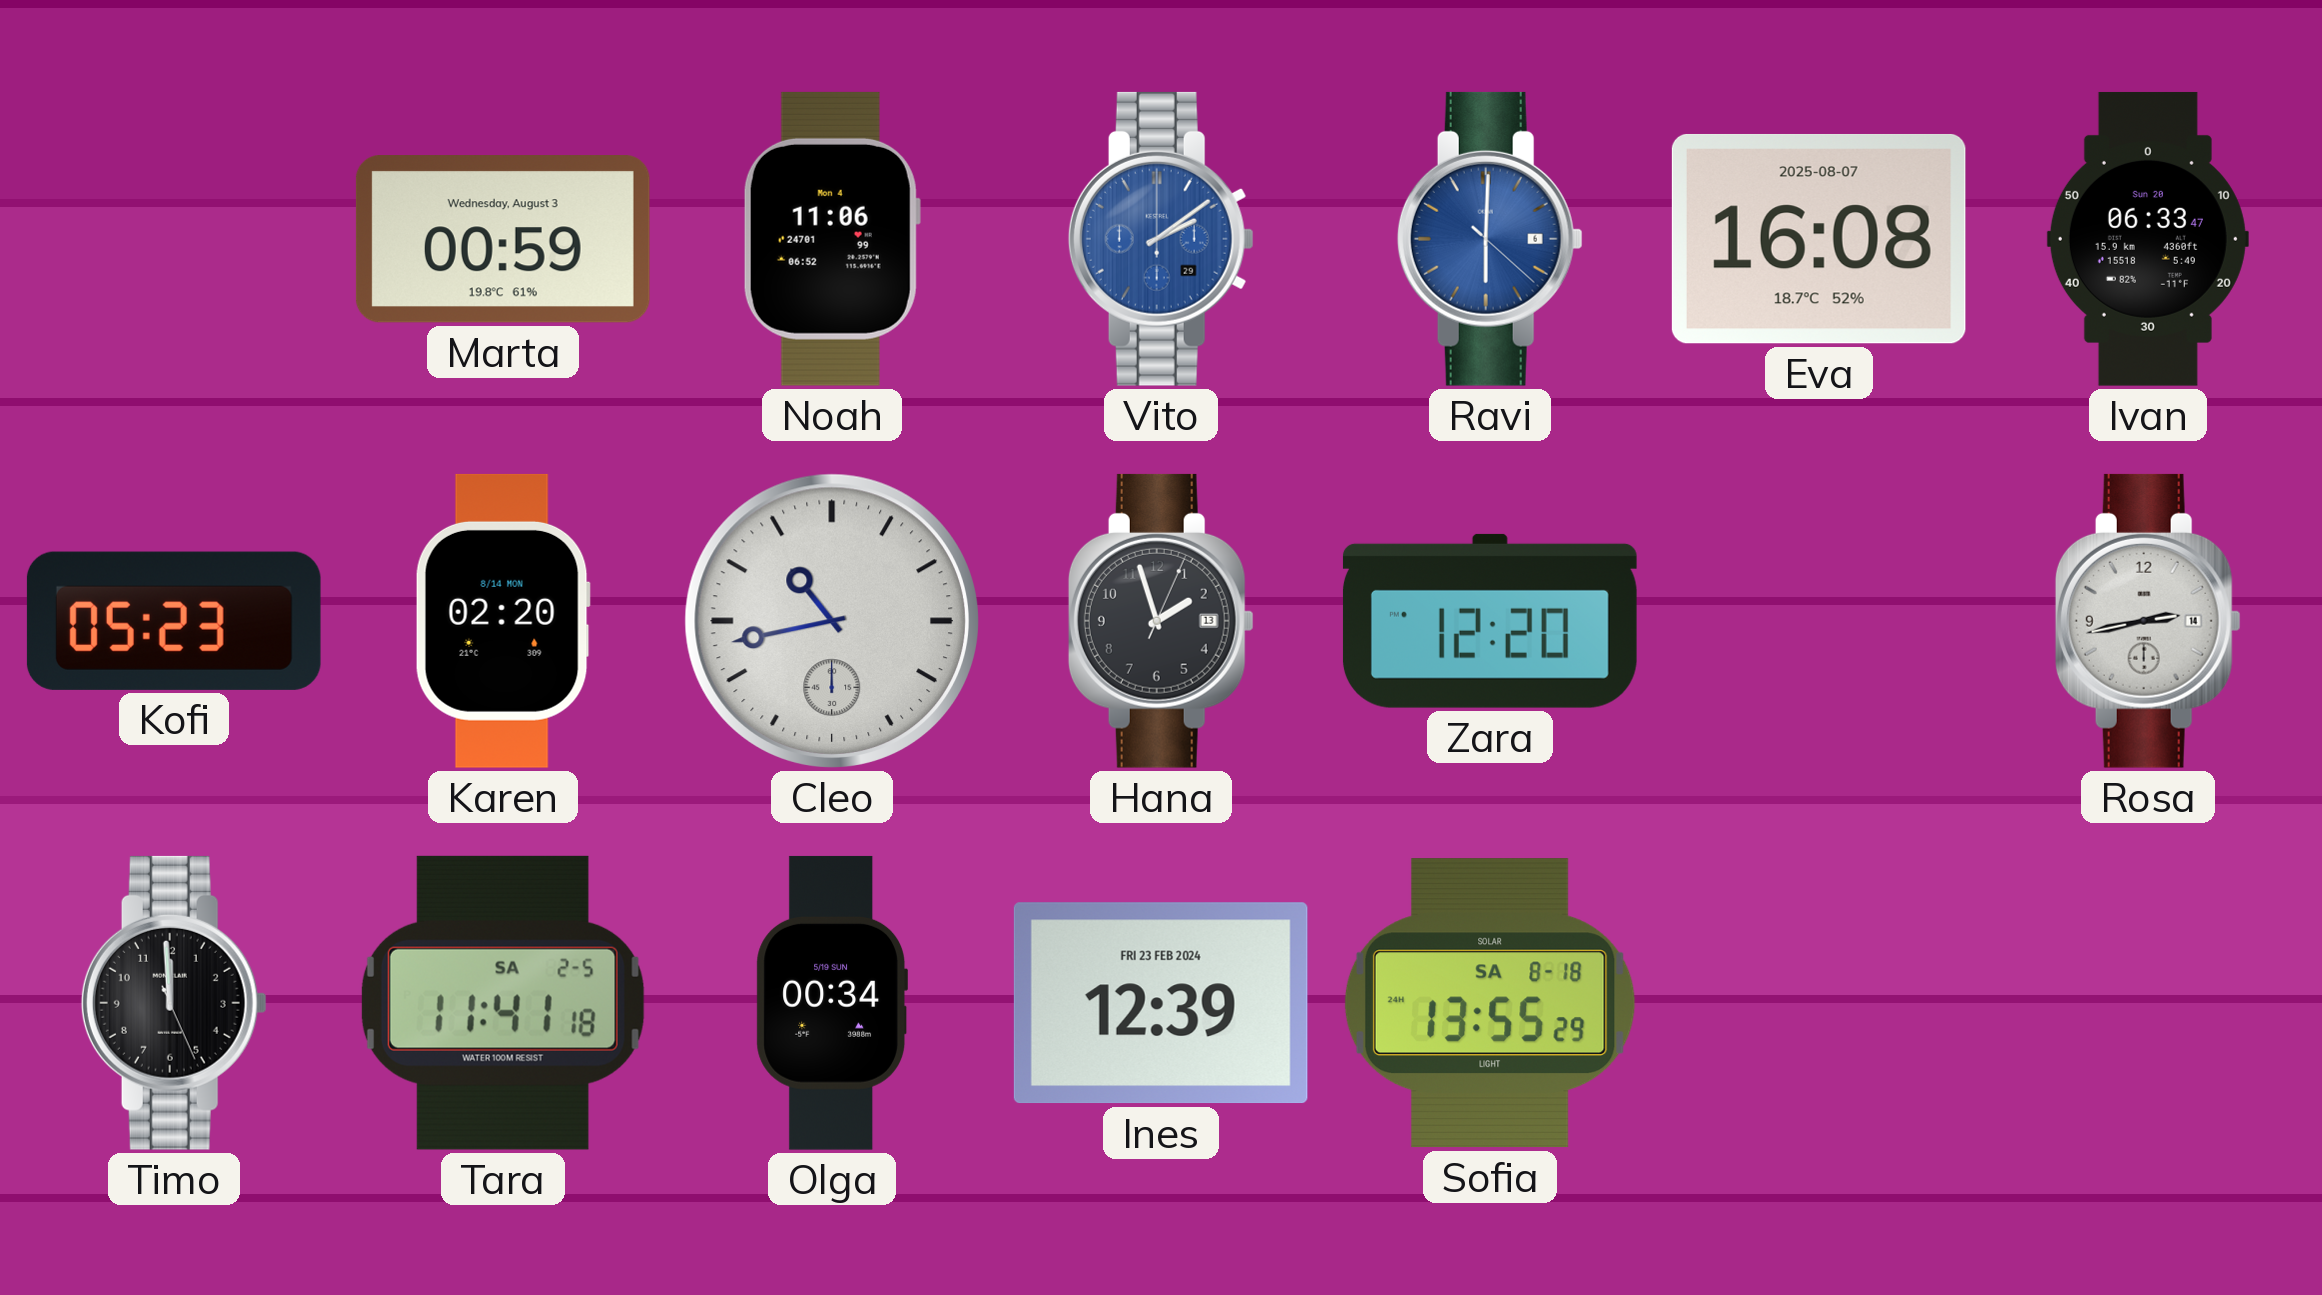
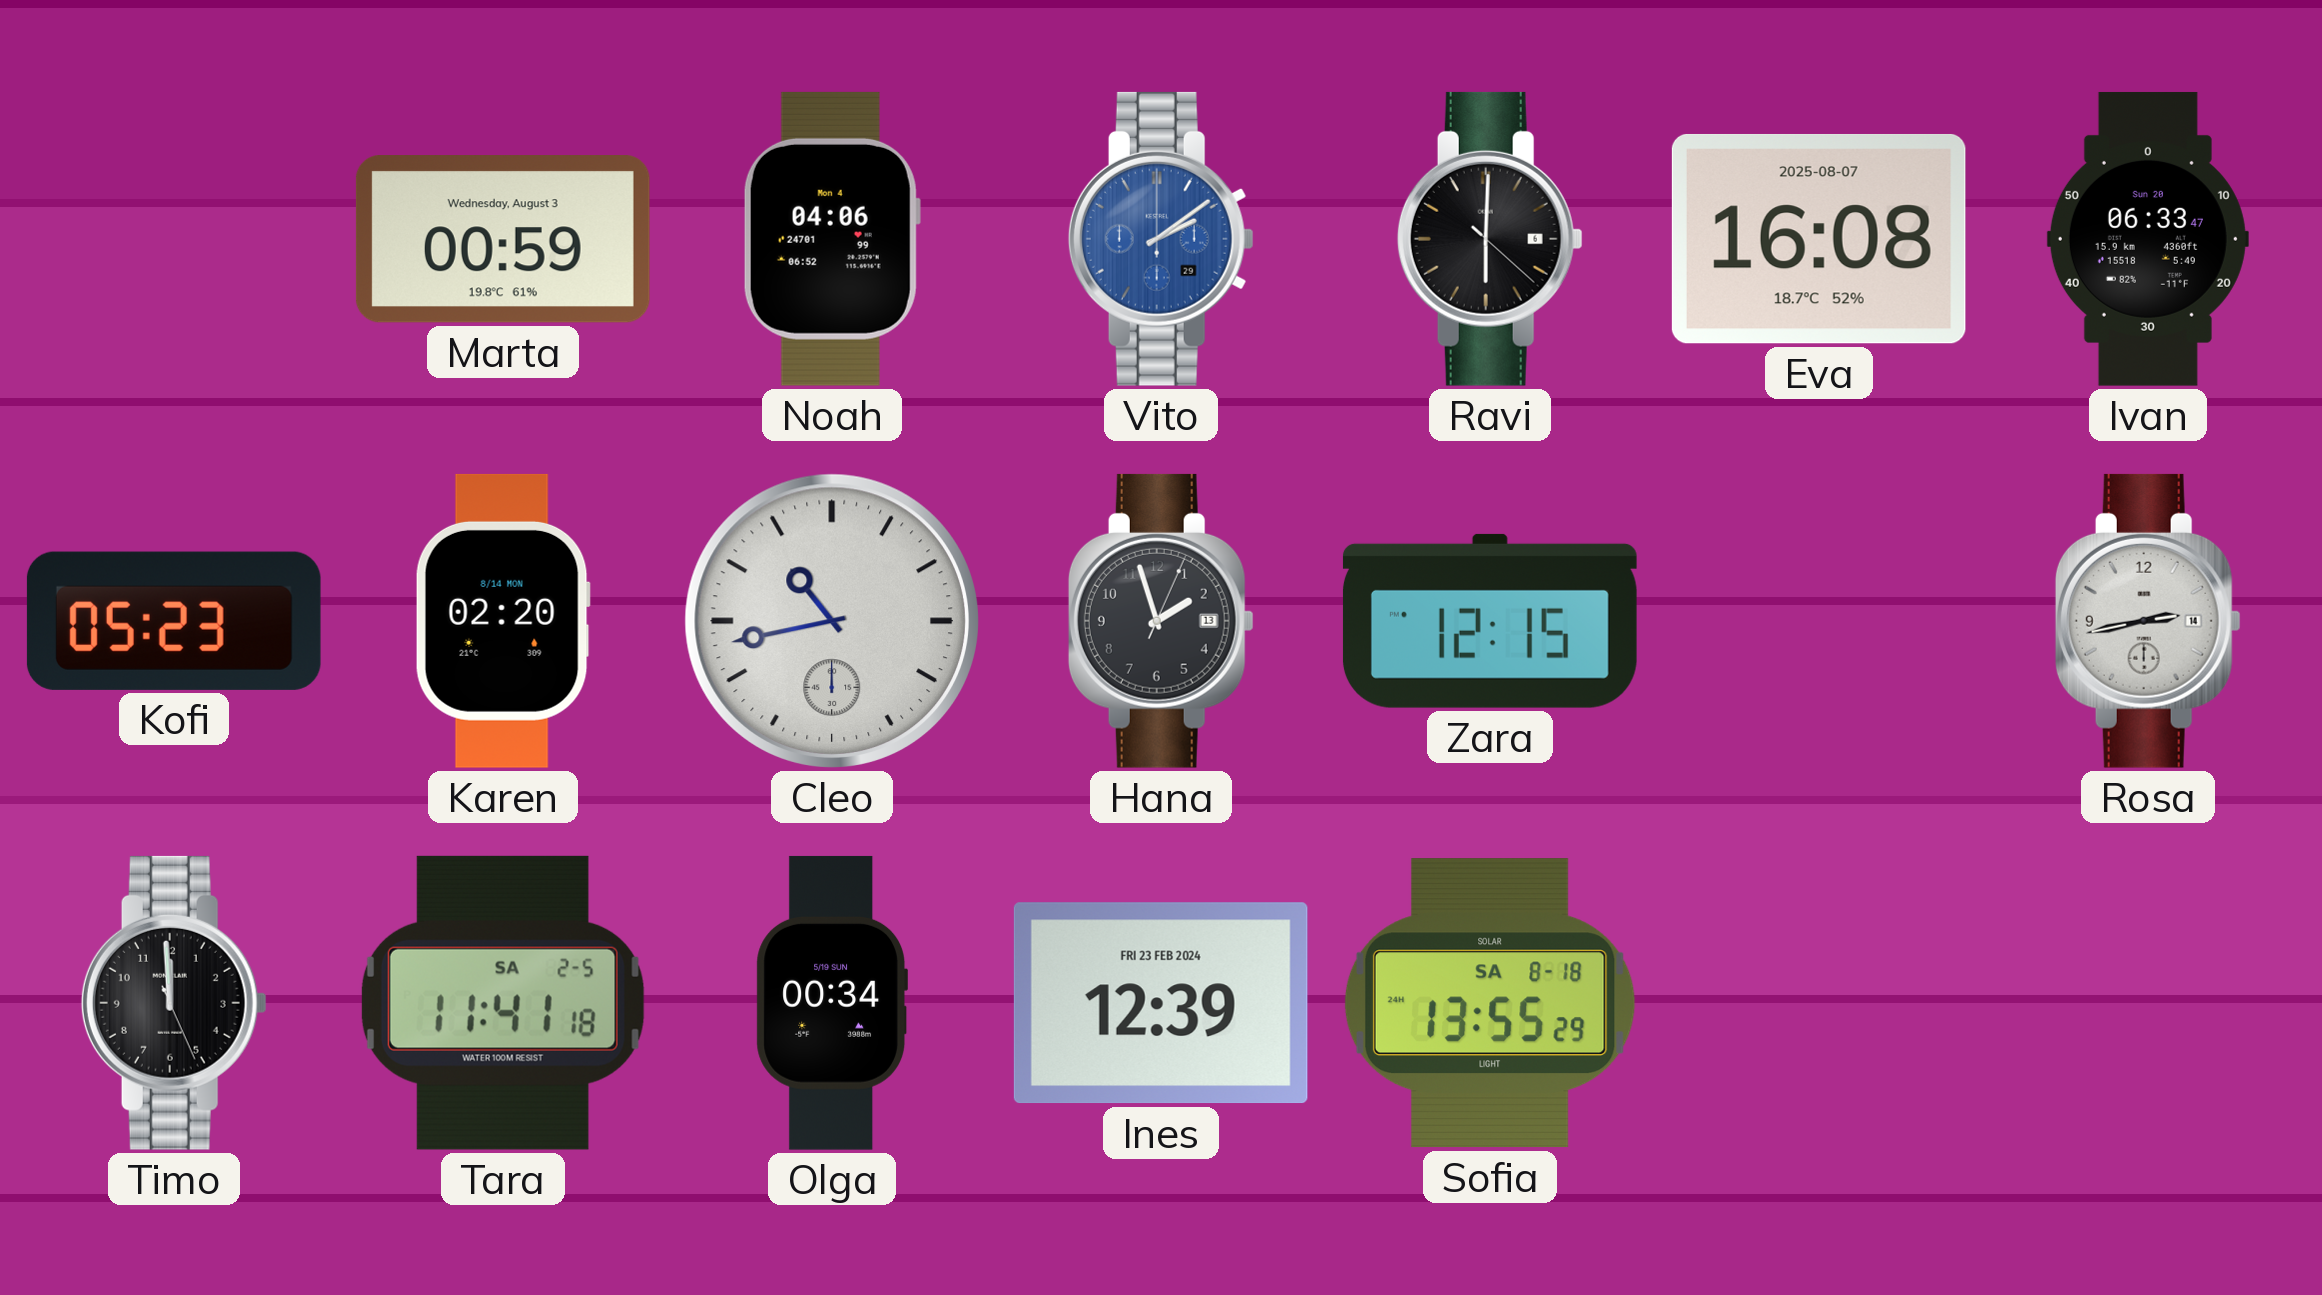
Noah: 11:06 -> 04:06 (832, 239)
Ravi dial: blue -> black (1490, 239)
Zara: 12:20 -> 12:15 (1490, 621)
